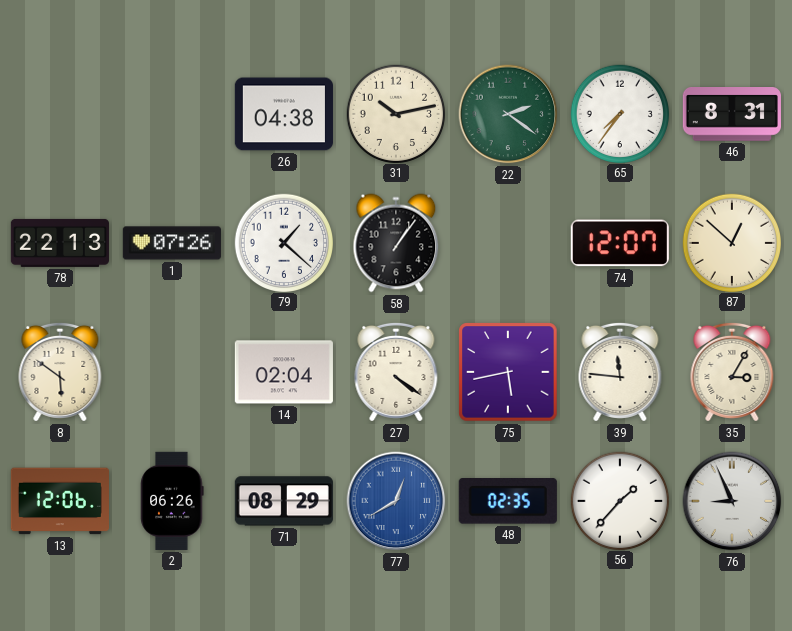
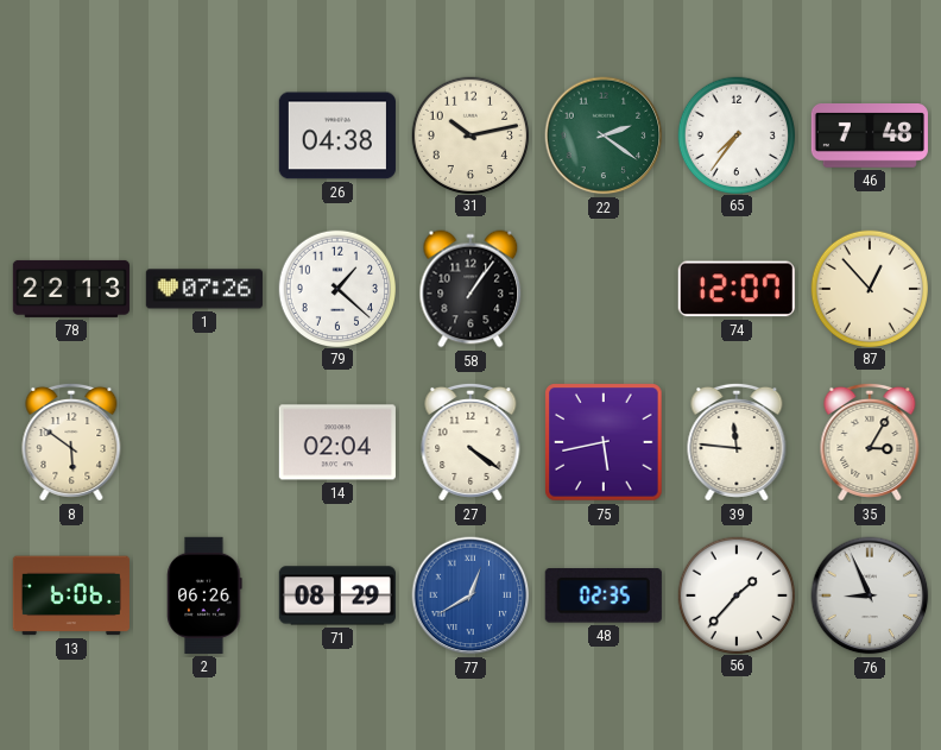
46: 8:31 -> 7:48 (870, 137)
87: 12:52 -> 12:53 (869, 288)
13: 12:06 -> 6:06 (71, 595)
